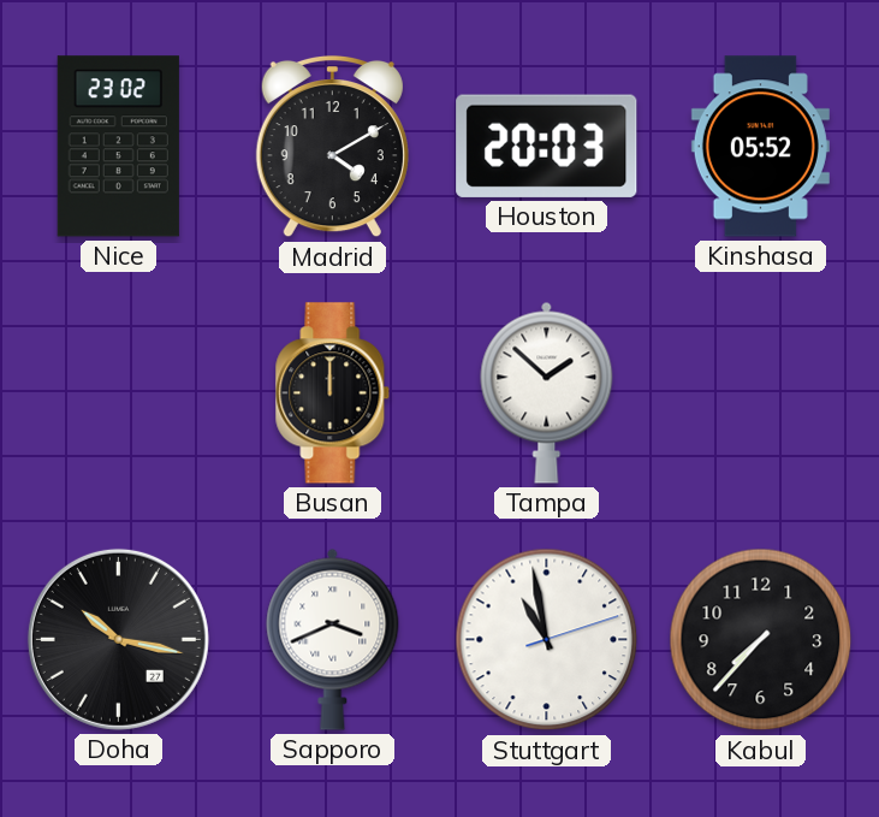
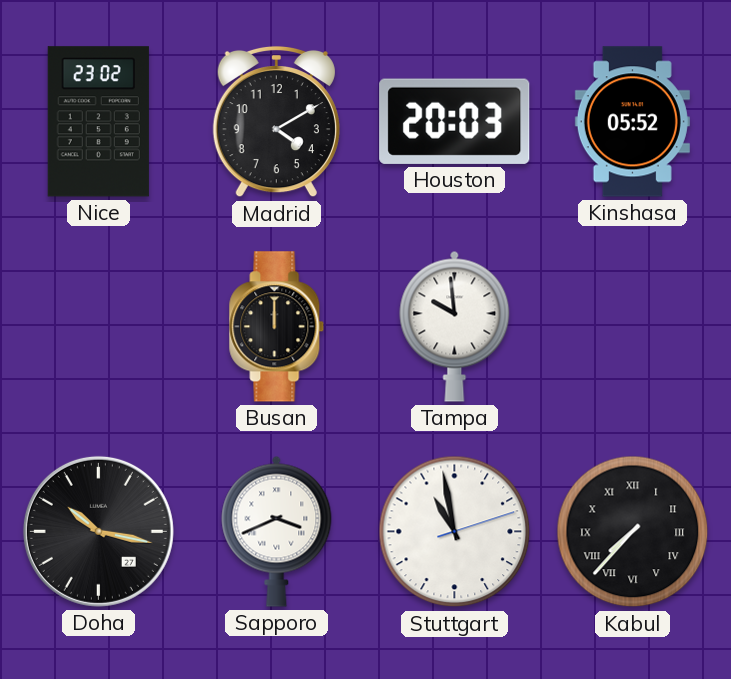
Tampa: 1:52 -> 9:59 (455, 326)
Kabul numerals: Arabic -> Roman (633, 532)
